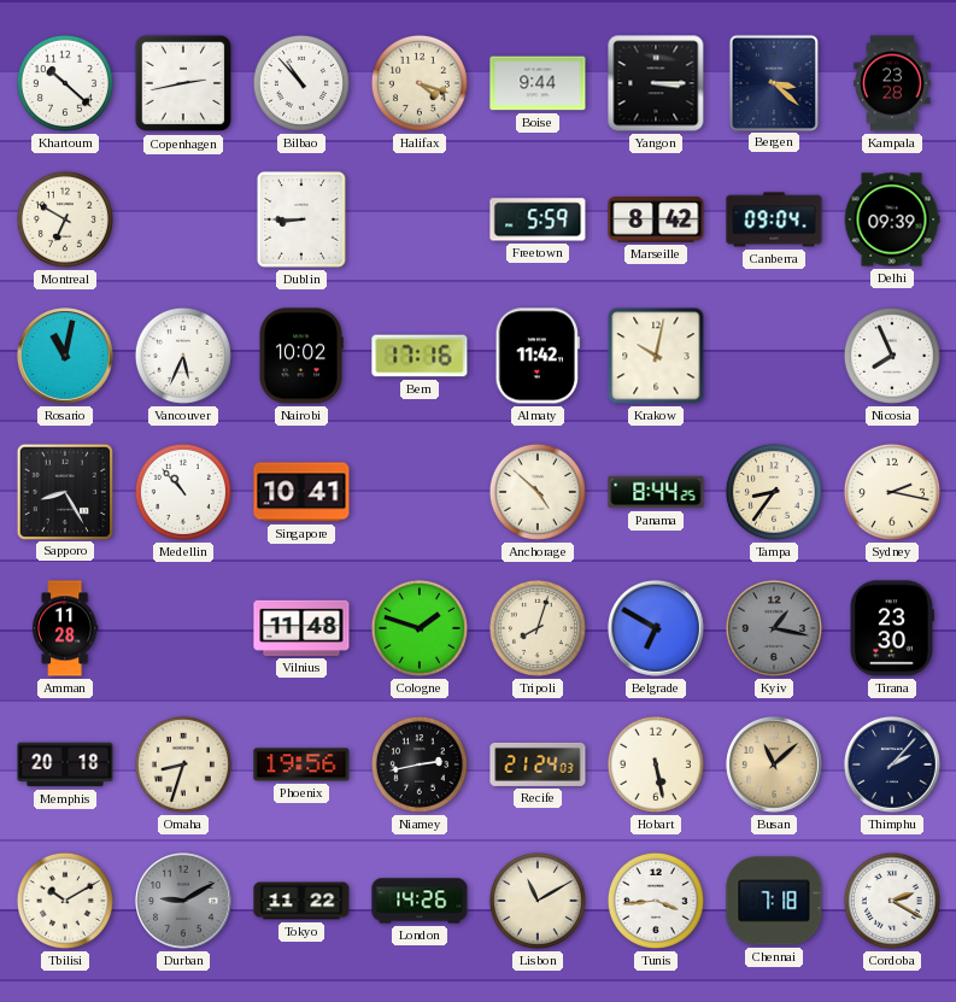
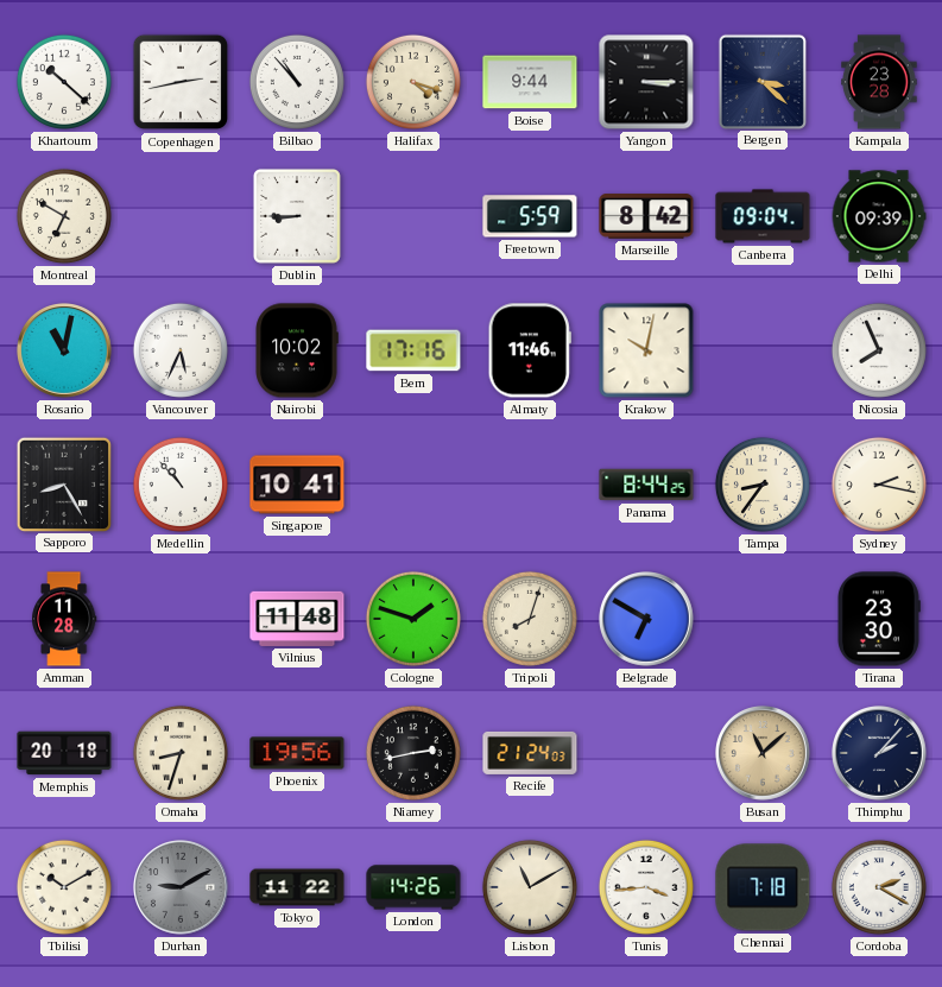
Almaty: 11:42 -> 11:46 (530, 350)
Anchorage: 4:52 -> none (538, 492)
Kyiv: 1:17 -> none (774, 628)
Hobart: 5:28 -> none (656, 764)
